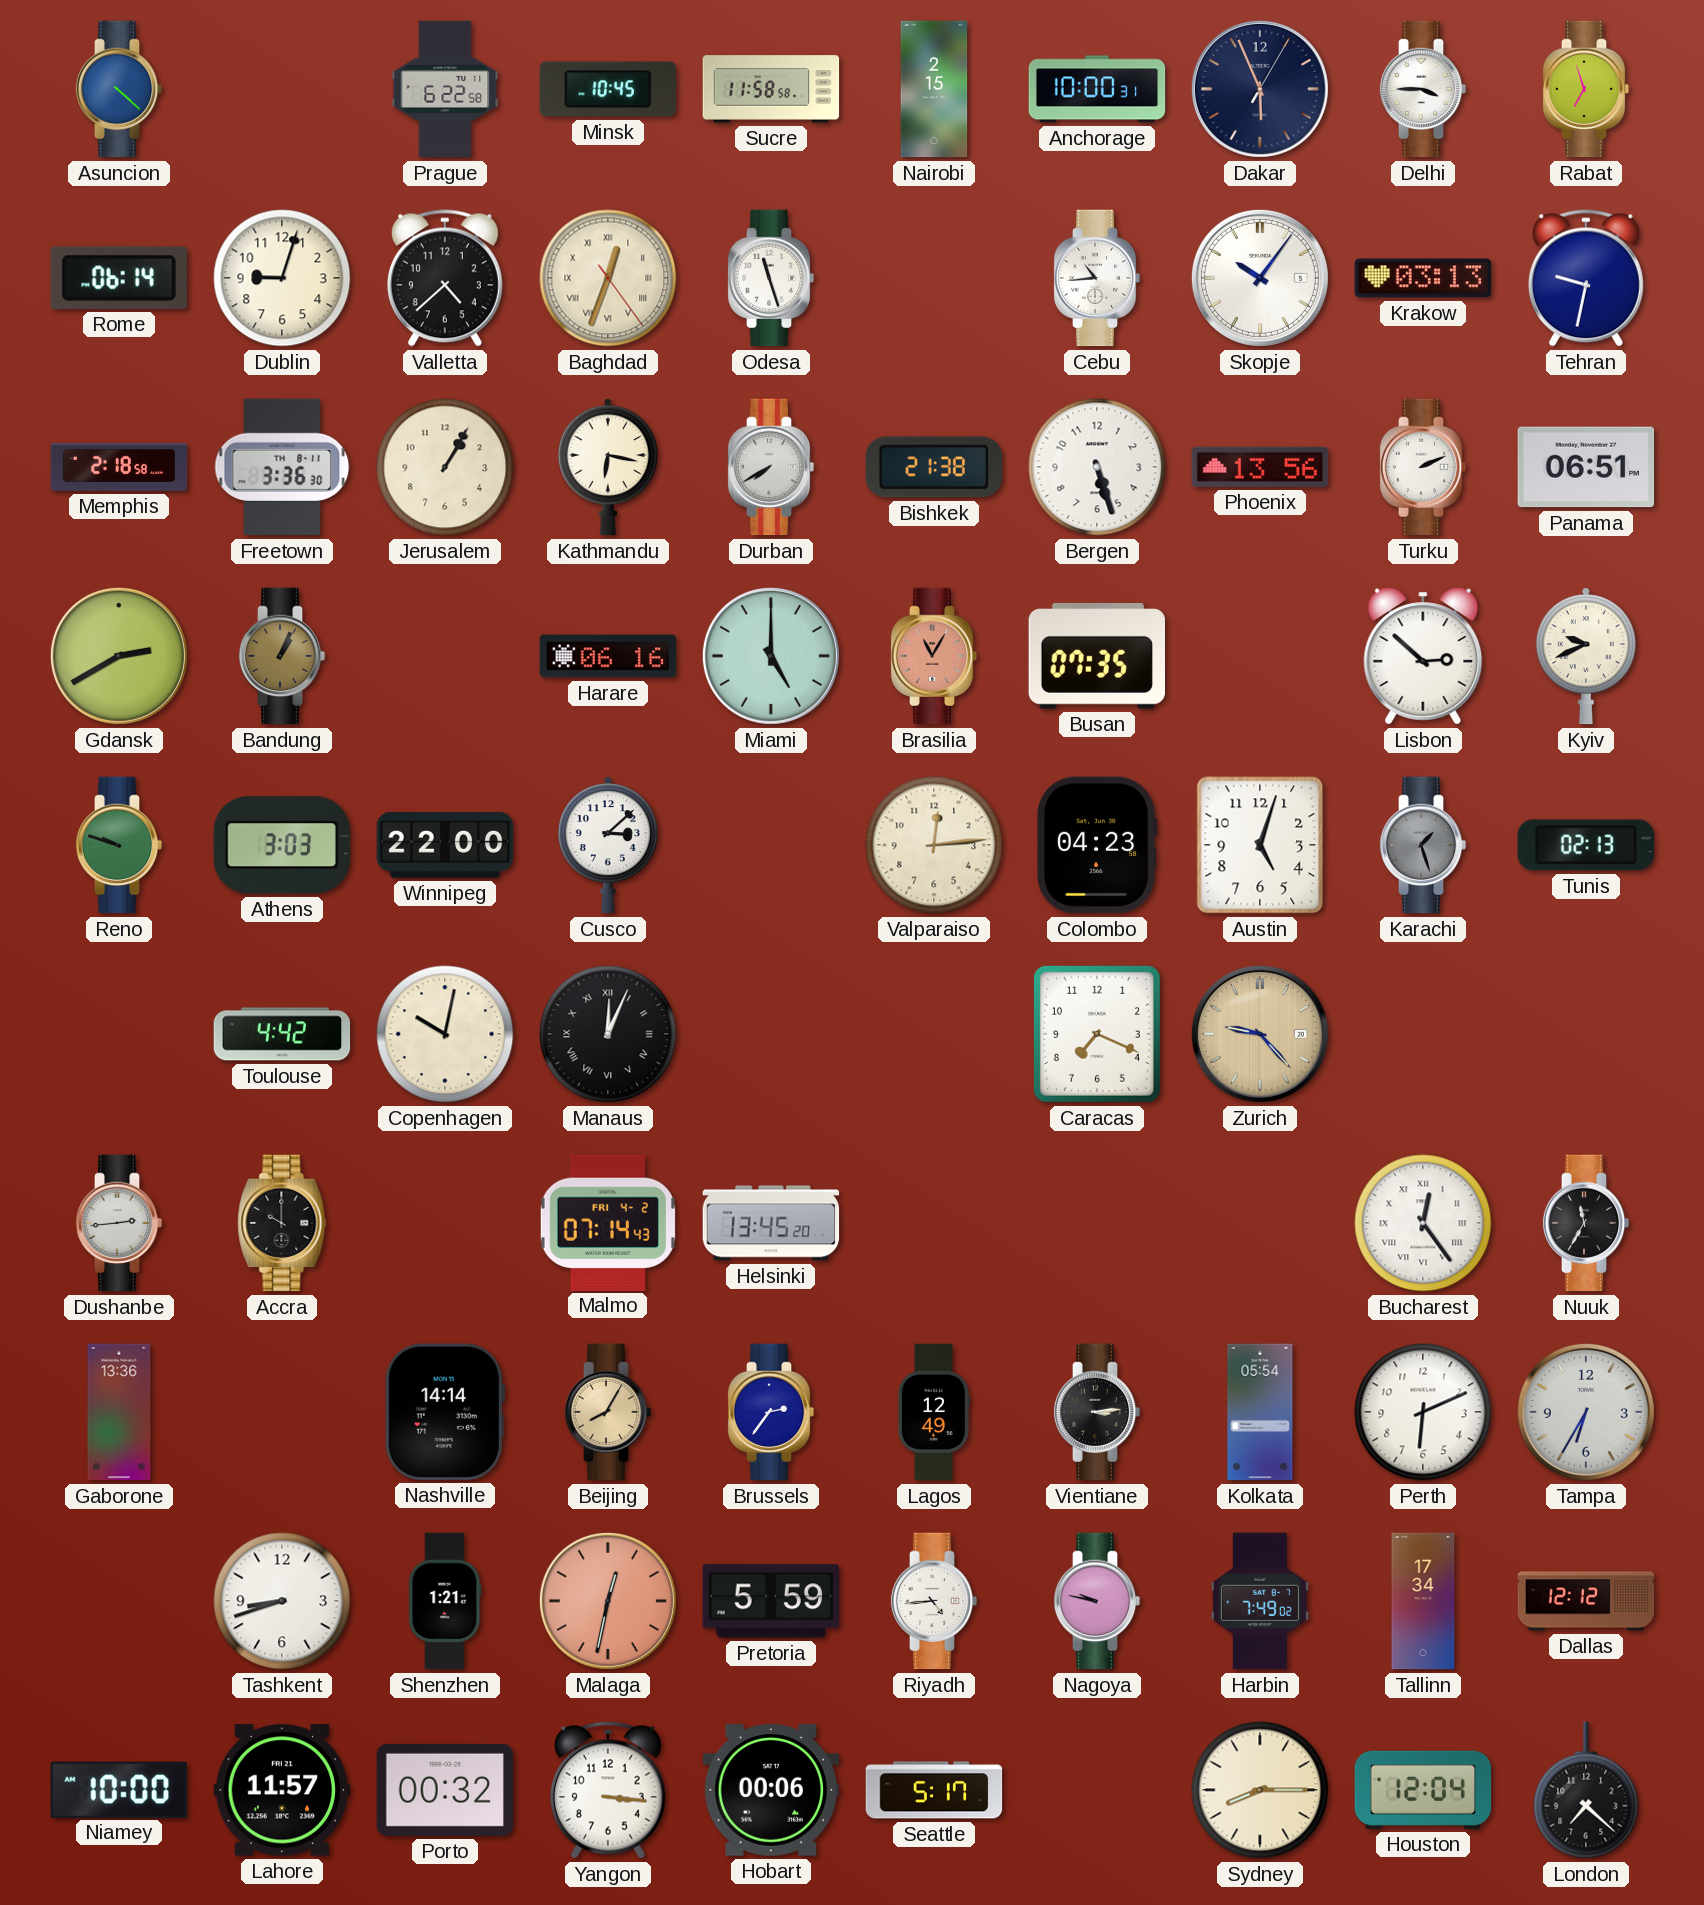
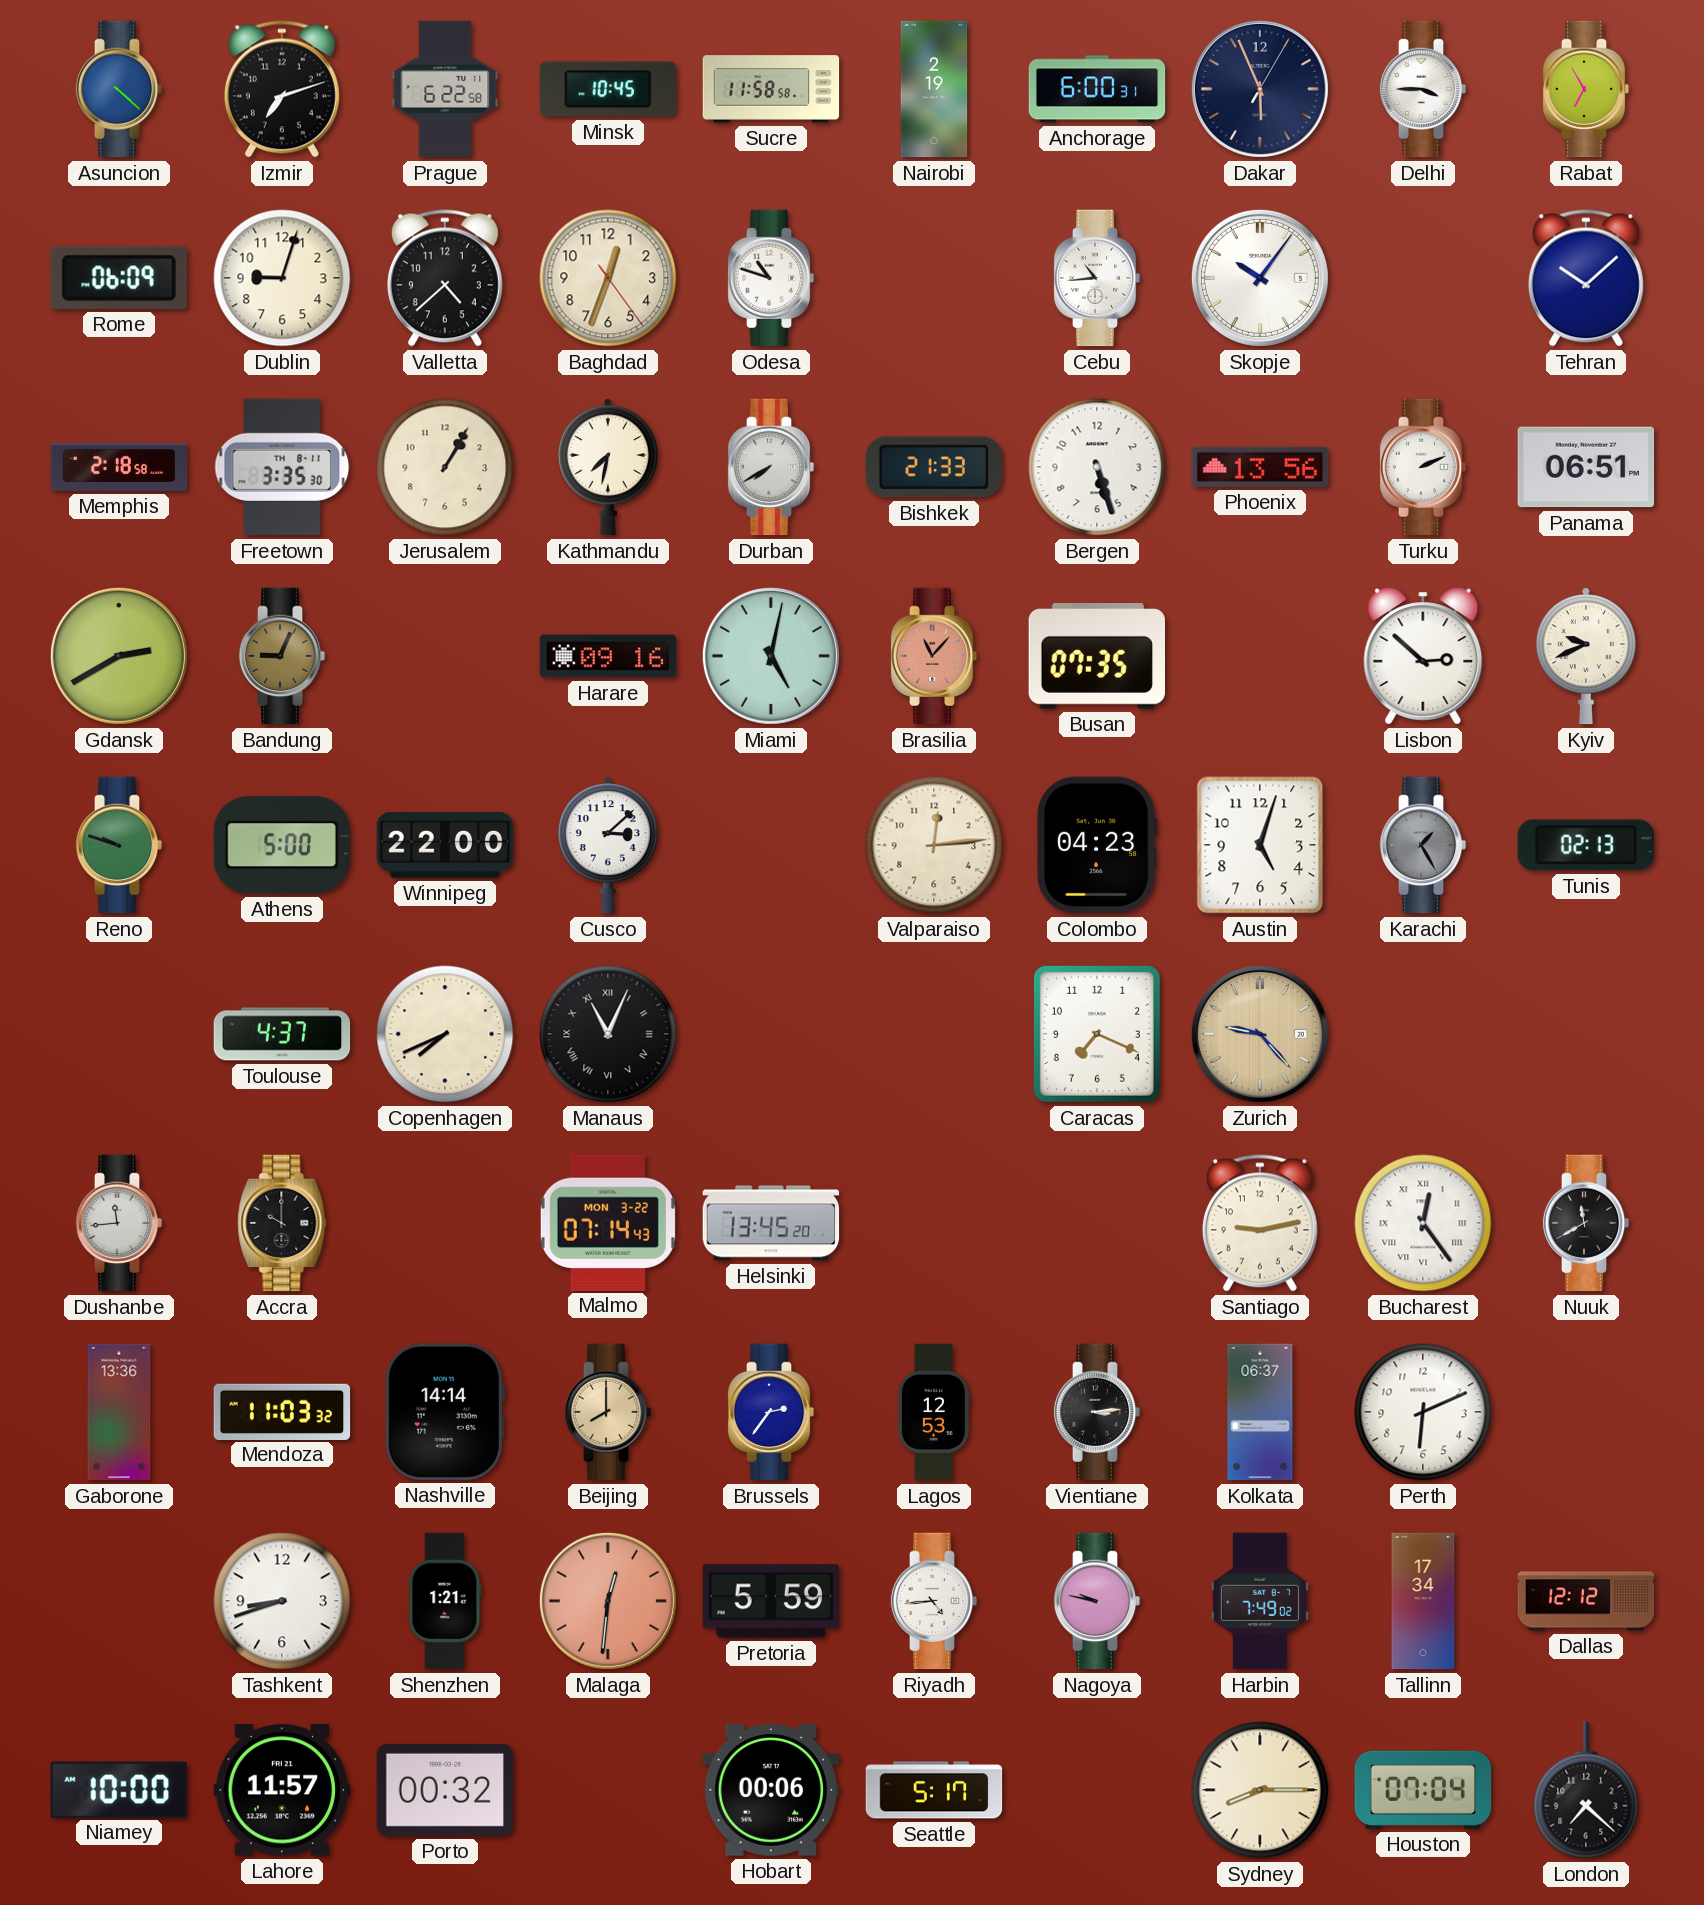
Izmir: none -> 7:12 (282, 89)
Nairobi: 2:15 -> 2:19 (934, 89)
Anchorage: 10:00 -> 6:00 (1097, 89)
Rabat: 6:57 -> 6:55 (1586, 89)
Rome: 06:14 -> 06:09 (119, 278)
Baghdad numerals: Roman -> Arabic (608, 278)
Odesa: 11:27 -> 10:48 (771, 278)
Krakow: 03:13 -> none (1423, 278)
Tehran: 9:32 -> 10:08 (1586, 278)
Freetown: 3:36 -> 3:35 (282, 467)
Kathmandu: 6:17 -> 7:32 (608, 467)
Bishkek: 21:38 -> 21:33 (933, 467)
Bandung: 1:04 -> 9:04 (282, 656)
Harare: 06:16 -> 09:16 (608, 656)
Miami: 5:00 -> 5:02 (771, 656)
Brasilia: 11:05 -> 11:07 (934, 656)
Athens: 3:03 -> 5:00 (281, 845)
Karachi: 1:27 -> 1:25 (1423, 845)
Toulouse: 4:42 -> 4:37 (282, 1034)
Copenhagen: 10:02 -> 7:41 (445, 1034)
Manaus: 12:04 -> 11:04 (608, 1034)
Dushanbe: 2:44 -> 11:44 (119, 1223)
Malmo date: FRI 4-2 -> MON 3-22 (608, 1222)
Santiago: none -> 9:13 (1260, 1223)
Nuuk: 11:35 -> 11:40 (1586, 1223)
Mendoza: none -> 11:03 (282, 1411)
Beijing: 8:05 -> 8:00 (608, 1412)
Lagos: 12:49 -> 12:53 (933, 1412)
Kolkata: 05:54 -> 06:37 (1260, 1412)
Tampa: 6:35 -> none (1586, 1412)
Malaga: 12:32 -> 12:31 (608, 1601)
Yangon: 3:16 -> none (608, 1790)
Houston: 12:04 -> 07:04 (1423, 1790)
